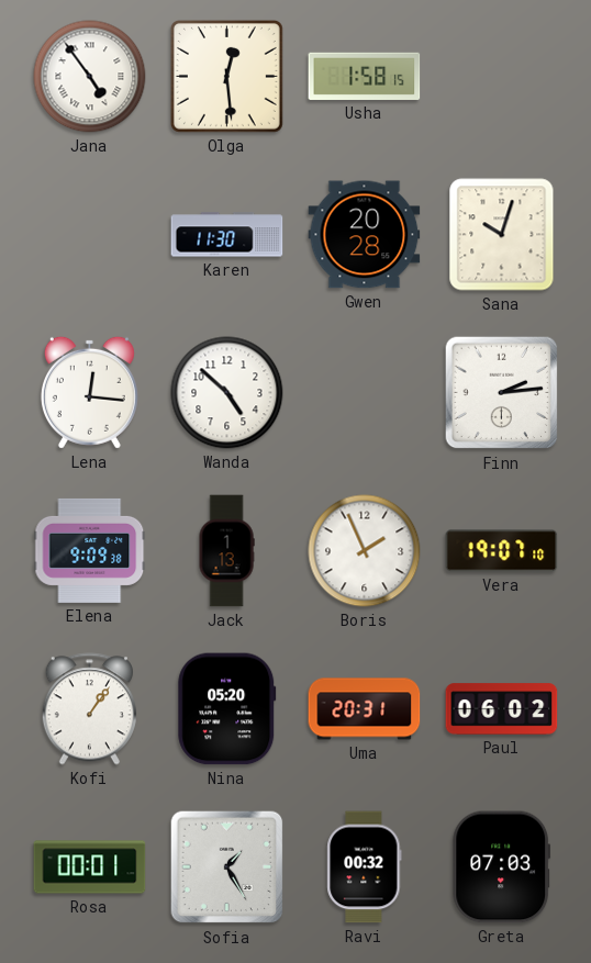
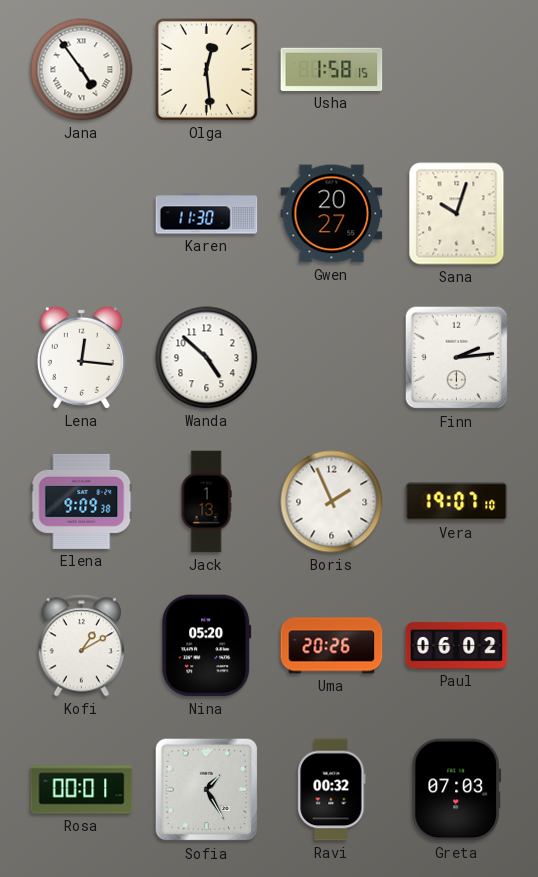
Gwen: 20:28 -> 20:27 (332, 214)
Kofi: 1:06 -> 1:10 (81, 646)
Uma: 20:31 -> 20:26 (332, 646)
